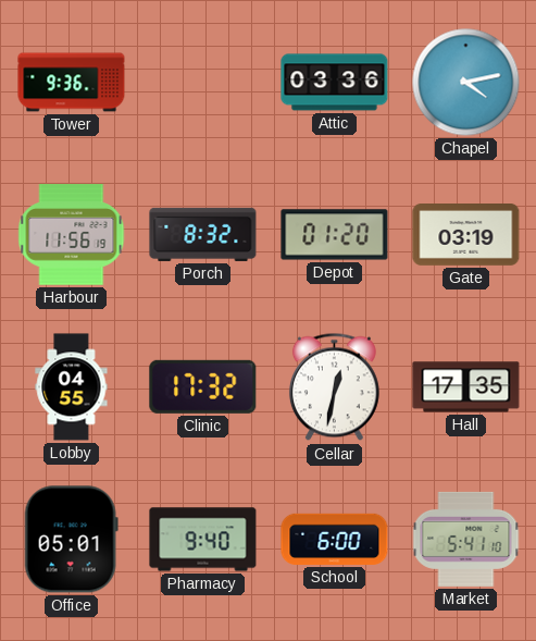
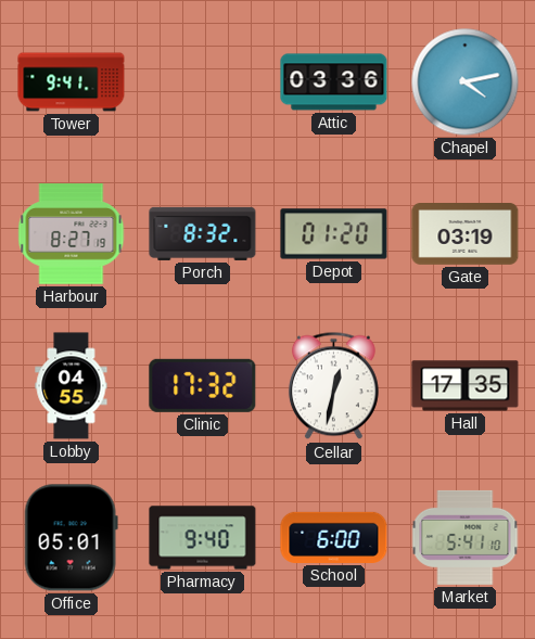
Tower: 9:36 -> 9:41 (72, 82)
Harbour: 11:56 -> 8:27 (72, 234)
